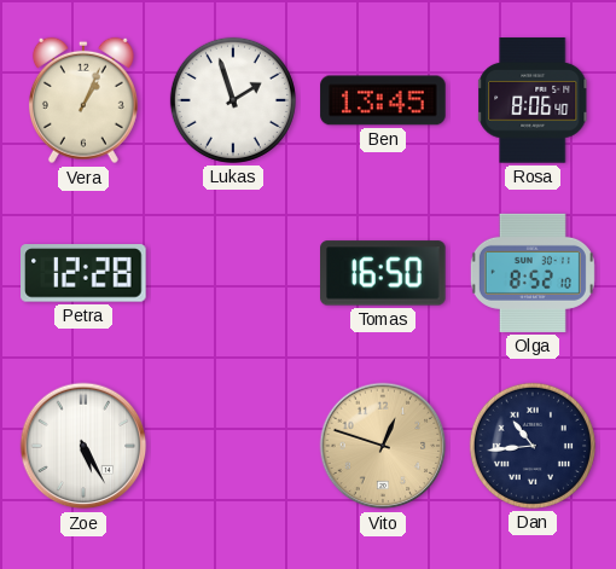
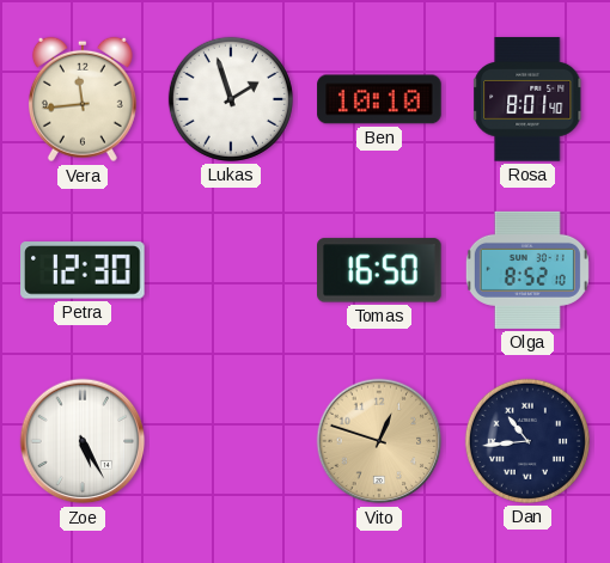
Vera: 1:04 -> 11:44 (83, 99)
Ben: 13:45 -> 10:10 (379, 99)
Rosa: 8:06 -> 8:01 (527, 99)
Petra: 12:28 -> 12:30 (83, 270)
